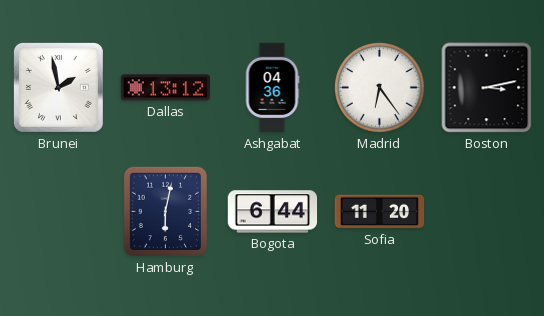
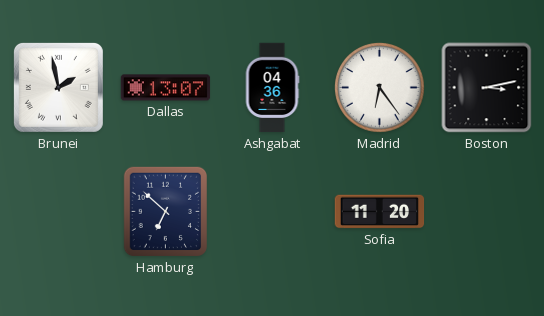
Dallas: 13:12 -> 13:07 (166, 88)
Hamburg: 6:02 -> 6:52 (165, 212)
Bogota: 6:44 -> none (273, 212)
